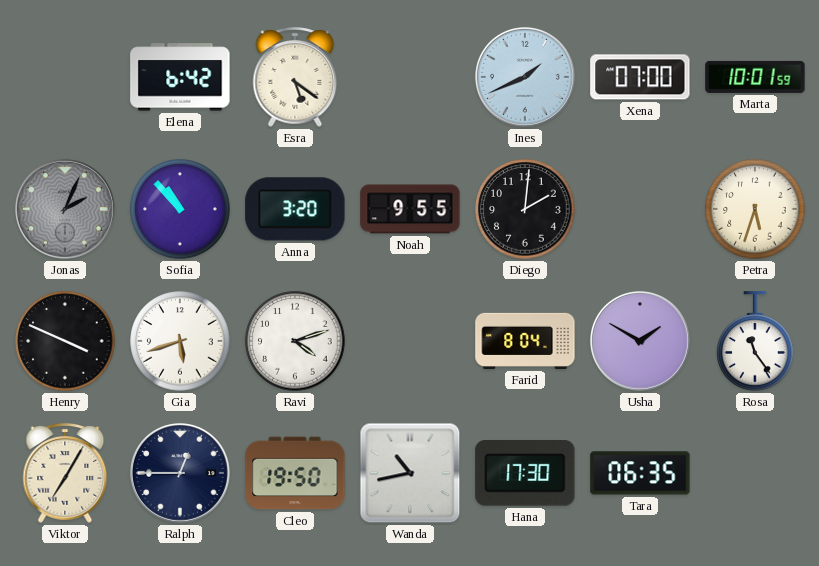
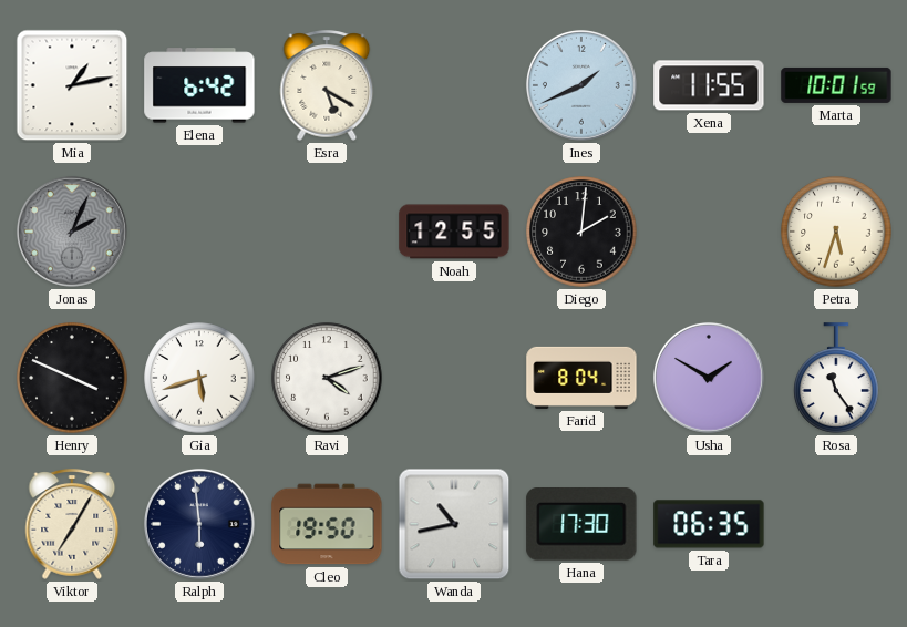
Mia: none -> 1:13 (72, 85)
Esra: 5:21 -> 5:20 (327, 85)
Xena: 07:00 -> 11:55 (709, 85)
Sofia: 10:53 -> none (180, 209)
Anna: 3:20 -> none (295, 209)
Noah: 9:55 -> 12:55 (454, 232)
Ralph: 12:45 -> 5:59 (199, 524)
